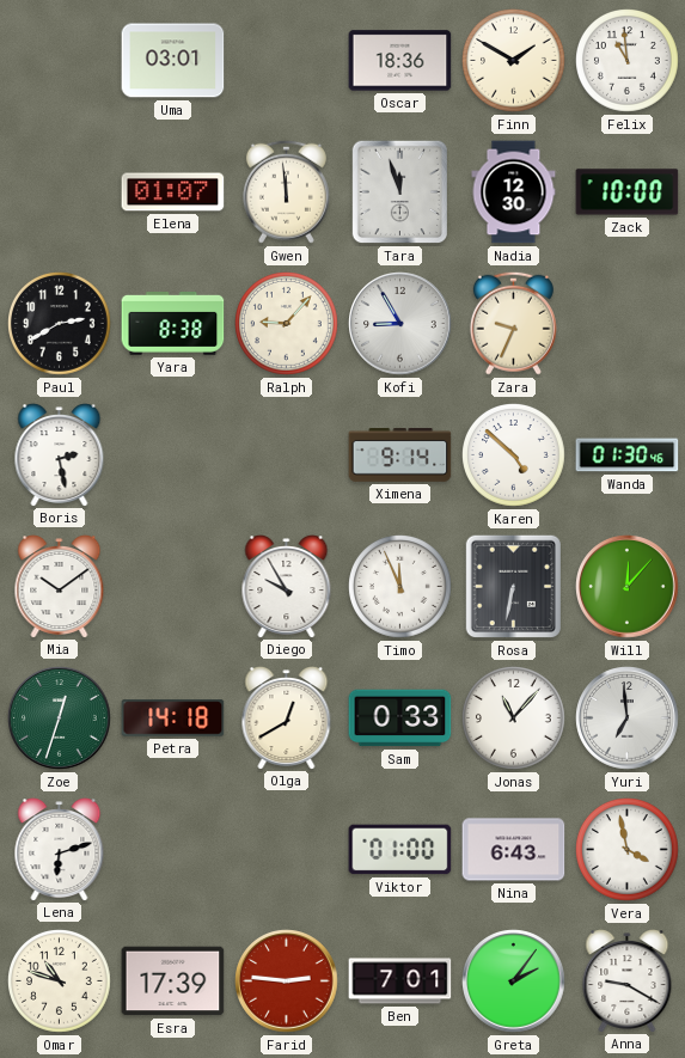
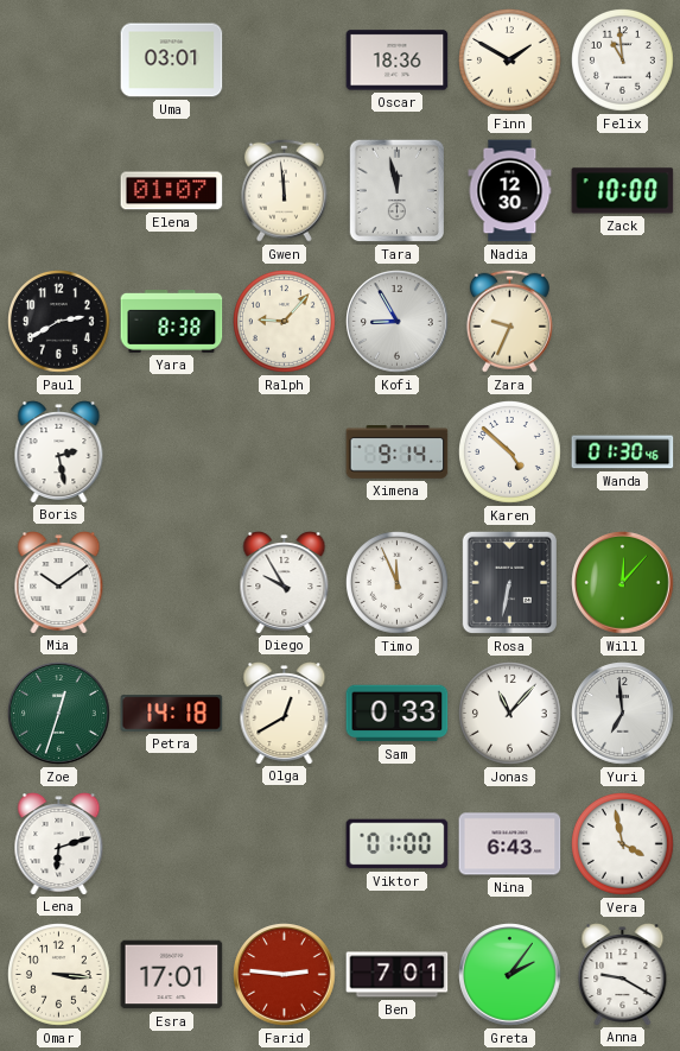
Tara: 11:57 -> 11:58 (396, 191)
Omar: 10:48 -> 3:16 (59, 975)
Esra: 17:39 -> 17:01 (172, 975)
